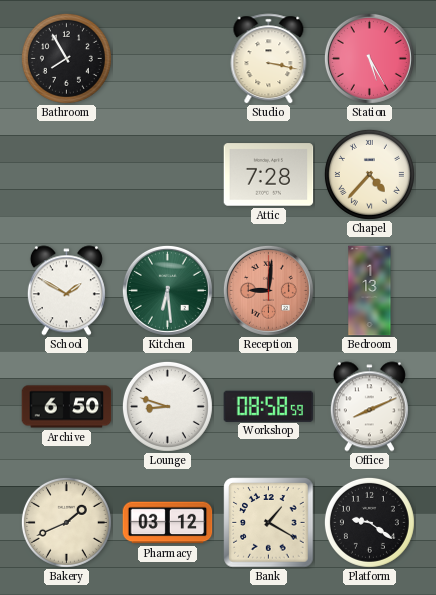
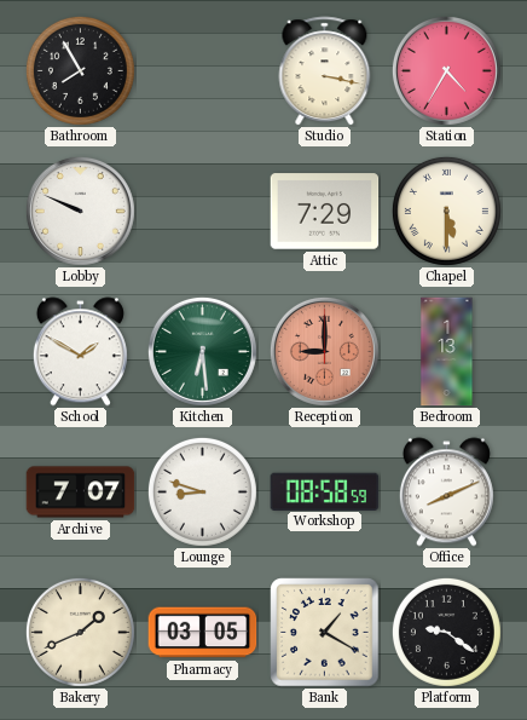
Station: 5:25 -> 4:35 (446, 70)
Lobby: none -> 9:49 (80, 211)
Attic: 7:28 -> 7:29 (325, 212)
Chapel: 4:37 -> 5:30 (446, 211)
Reception: 9:01 -> 9:00 (324, 351)
Archive: 6:50 -> 7:07 (81, 493)
Pharmacy: 03:12 -> 03:05 (203, 633)
